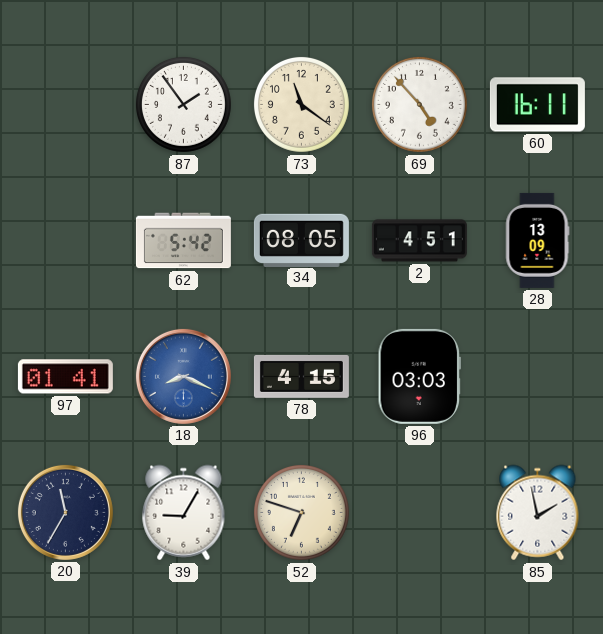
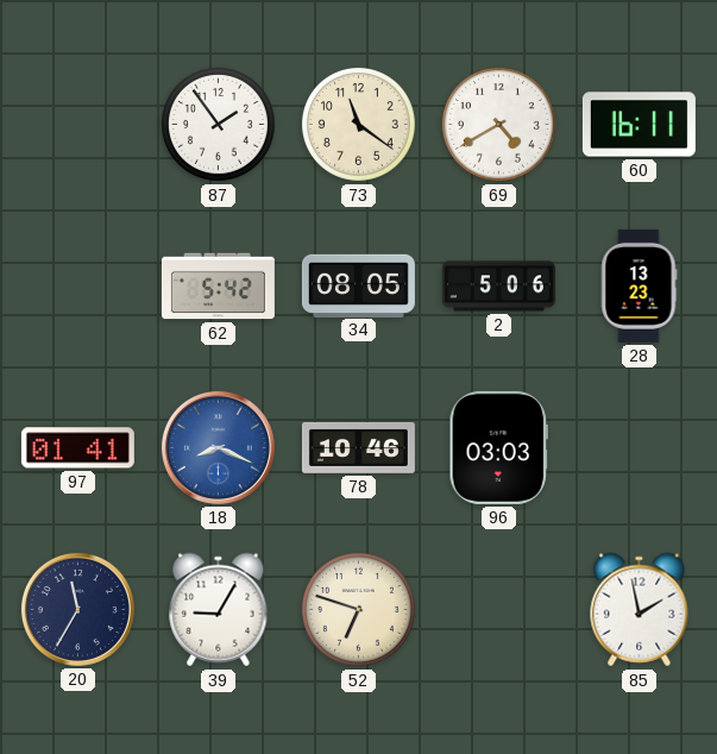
69: 4:53 -> 4:40 (498, 124)
2: 4:51 -> 5:06 (498, 287)
28: 13:09 -> 13:23 (639, 285)
78: 4:15 -> 10:46 (358, 447)
